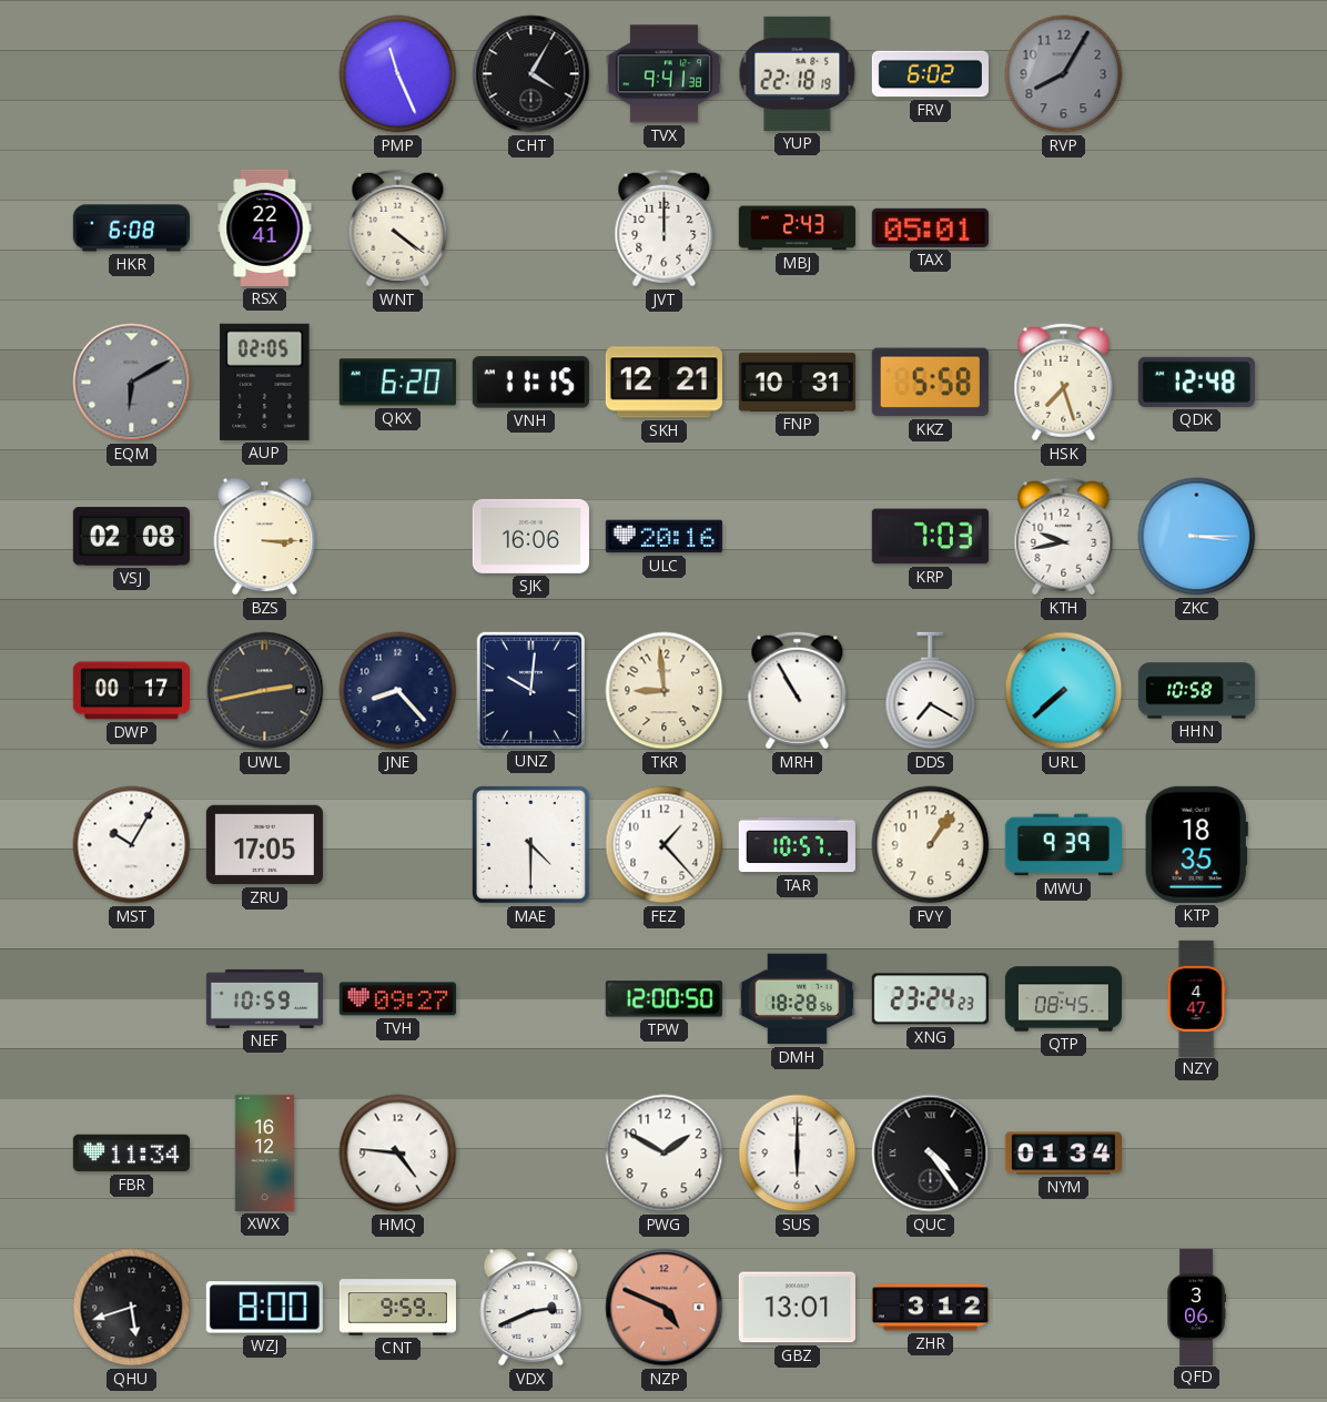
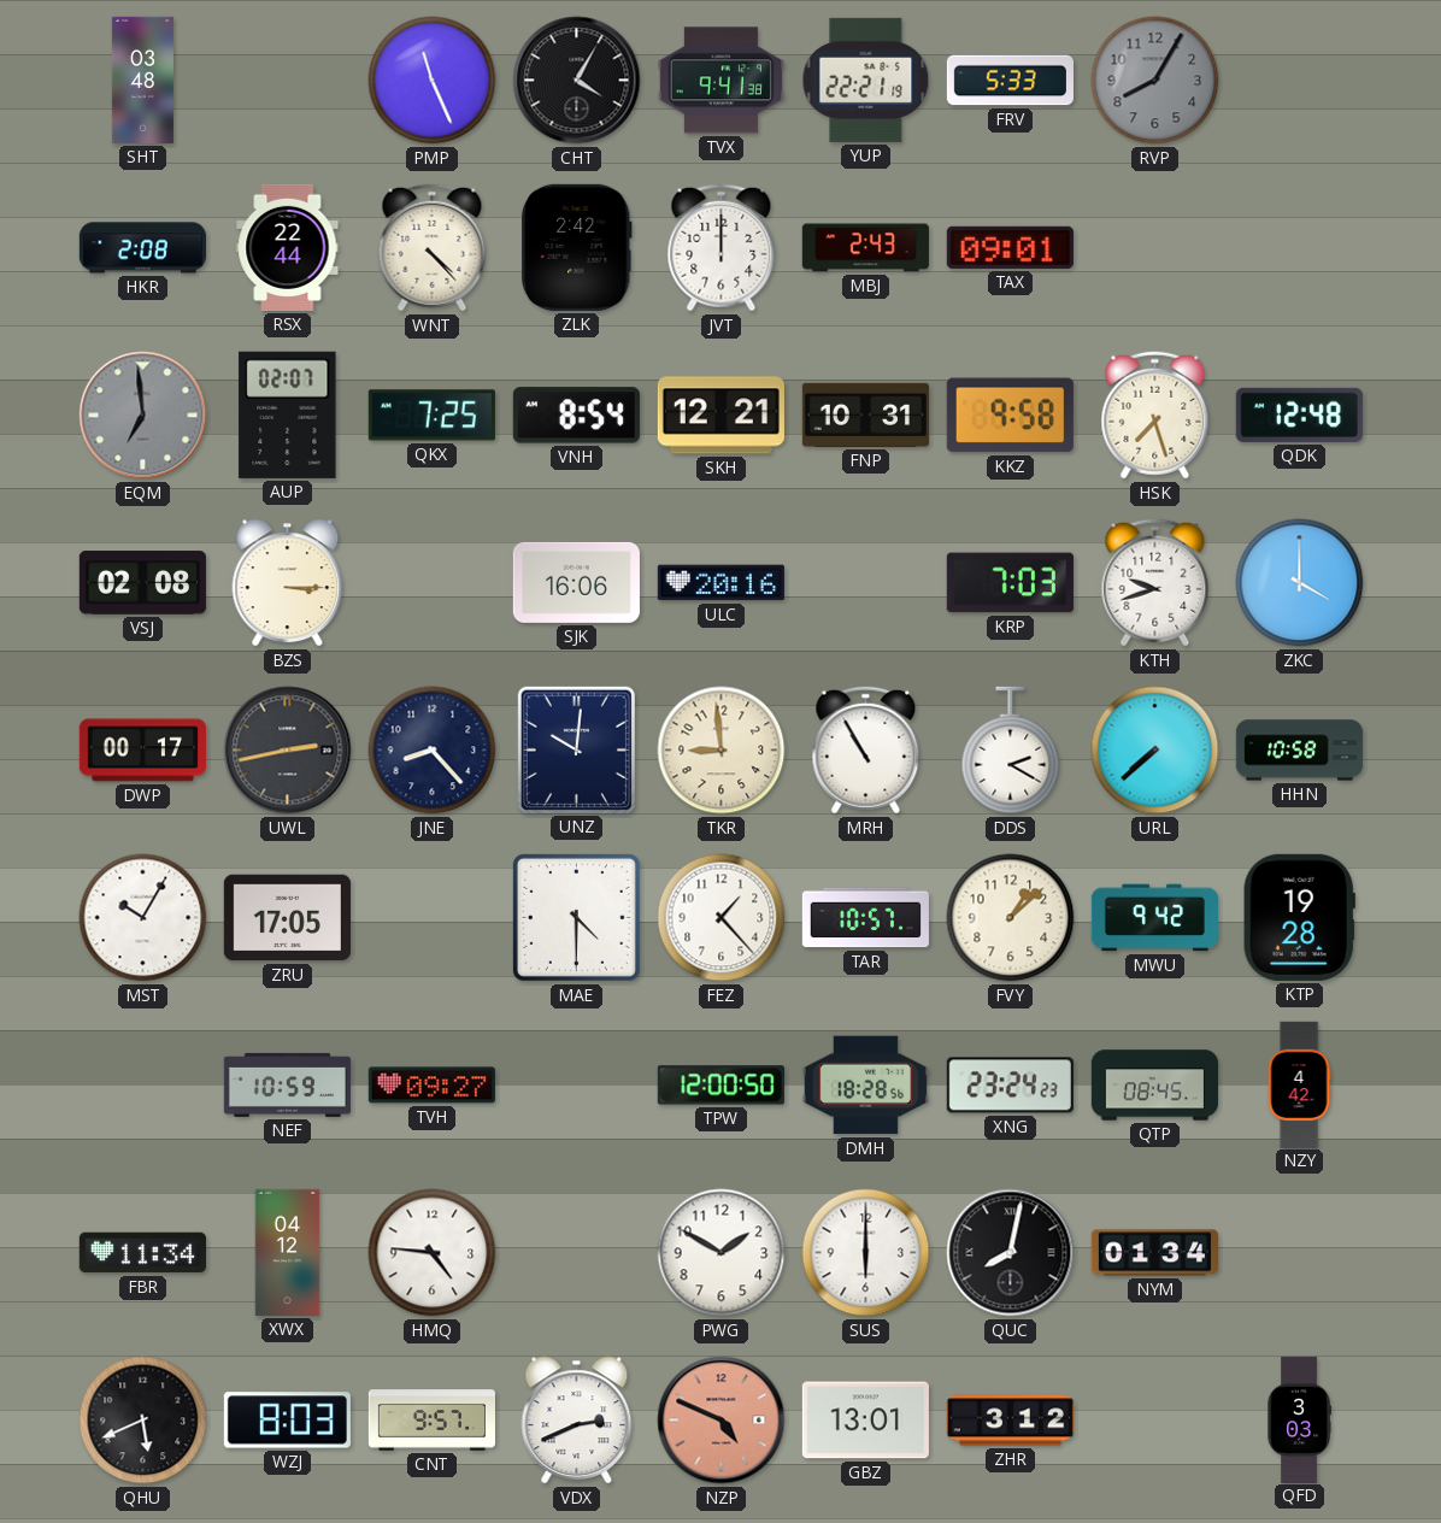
SHT: none -> 03:48 (142, 80)
YUP: 22:18 -> 22:21 (866, 80)
FRV: 6:02 -> 5:33 (1010, 81)
HKR: 6:08 -> 2:08 (142, 248)
RSX: 22:41 -> 22:44 (288, 247)
WNT: 4:21 -> 4:23 (433, 248)
ZLK: none -> 2:42 (577, 247)
TAX: 05:01 -> 09:01 (1010, 247)
EQM: 6:10 -> 6:59 (143, 416)
AUP: 02:05 -> 02:07 (288, 414)
QKX: 6:20 -> 7:25 (431, 416)
VNH: 11:15 -> 8:54 (576, 416)
KKZ: 5:58 -> 9:58 (1010, 416)
KTH: 9:43 -> 9:42 (1155, 583)
ZKC: 3:15 -> 4:00 (1300, 583)
DDS: 7:20 -> 2:20 (1011, 751)
FVY: 1:06 -> 1:08 (1011, 918)
MWU: 9:39 -> 9:42 (1154, 918)
KTP: 18:35 -> 19:28 (1299, 917)
NZY: 4:47 -> 4:42 (1299, 1084)
XWX: 16:12 -> 04:12 (288, 1252)
QUC: 4:24 -> 8:02 (1011, 1253)
QHU: 5:42 -> 5:41 (143, 1421)
WZJ: 8:00 -> 8:03 (287, 1421)
CNT: 9:59 -> 9:57 (431, 1421)
QFD: 3:06 -> 3:03 (1299, 1419)
